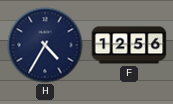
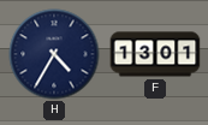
F: 12:56 -> 13:01 (155, 54)
